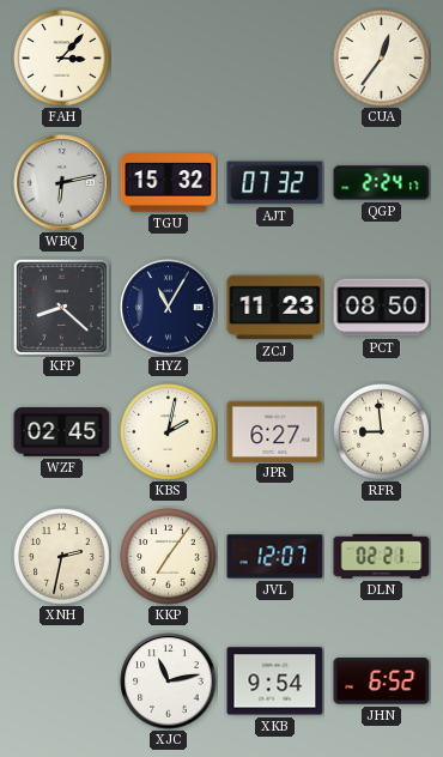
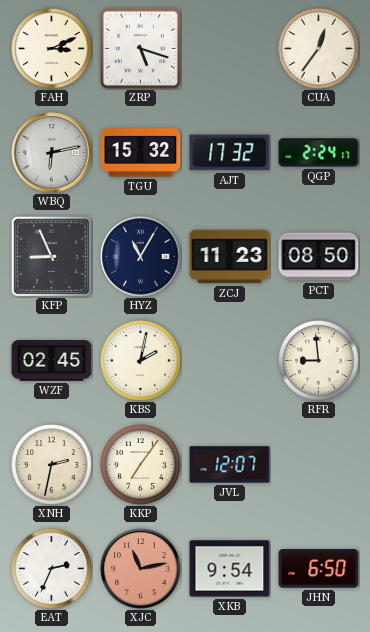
FAH: 3:07 -> 3:11 (52, 49)
ZRP: none -> 5:18 (140, 48)
AJT: 07:32 -> 17:32 (230, 153)
KFP: 8:22 -> 8:56 (51, 256)
JPR: 6:27 -> none (275, 431)
DLN: 02:21 -> none (382, 556)
EAT: none -> 2:34 (52, 569)
XJC dial: white -> salmon (141, 569)
JHN: 6:52 -> 6:50 (319, 569)
